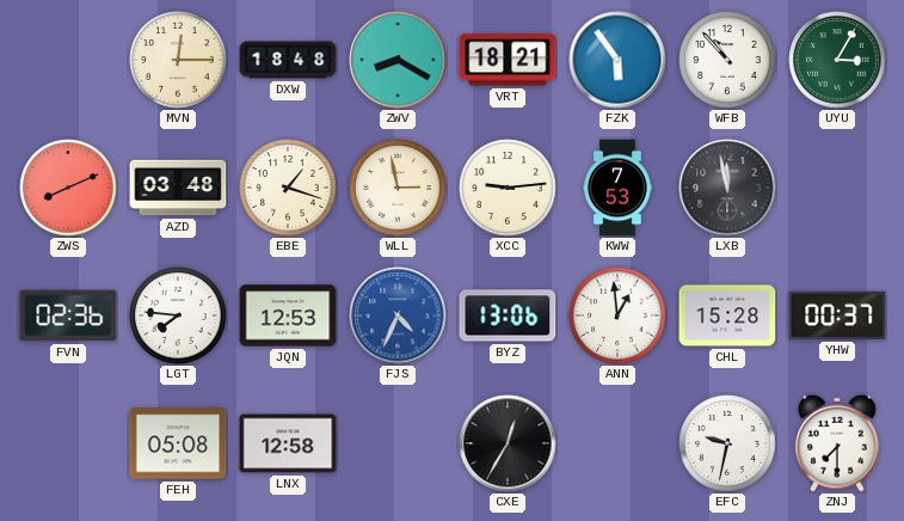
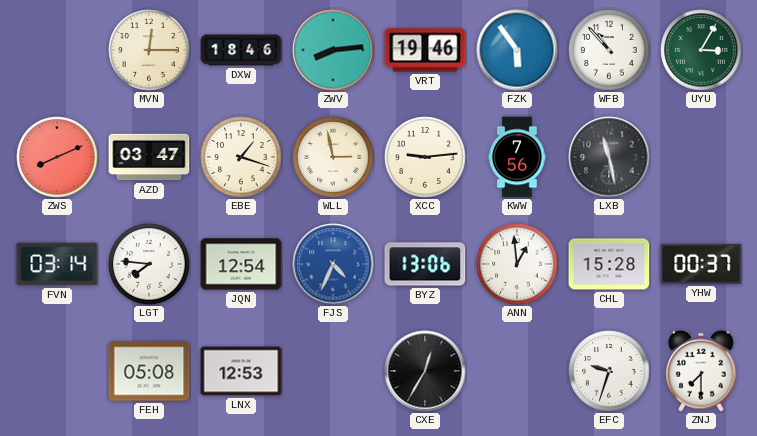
DXW: 18:48 -> 18:46 (241, 50)
ZWV: 8:20 -> 8:14 (333, 50)
VRT: 18:21 -> 19:46 (425, 50)
AZD: 03:48 -> 03:47 (149, 157)
KWW: 7:53 -> 7:56 (517, 157)
LXB: 11:58 -> 11:28 (609, 157)
FVN: 02:36 -> 03:14 (57, 264)
JQN: 12:53 -> 12:54 (241, 264)
LNX: 12:58 -> 12:53 (241, 371)
EFC: 9:32 -> 9:33 (609, 371)
